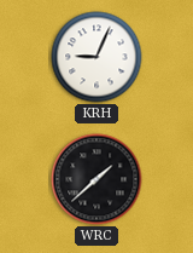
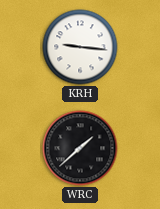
KRH: 9:04 -> 9:16 (80, 47)
